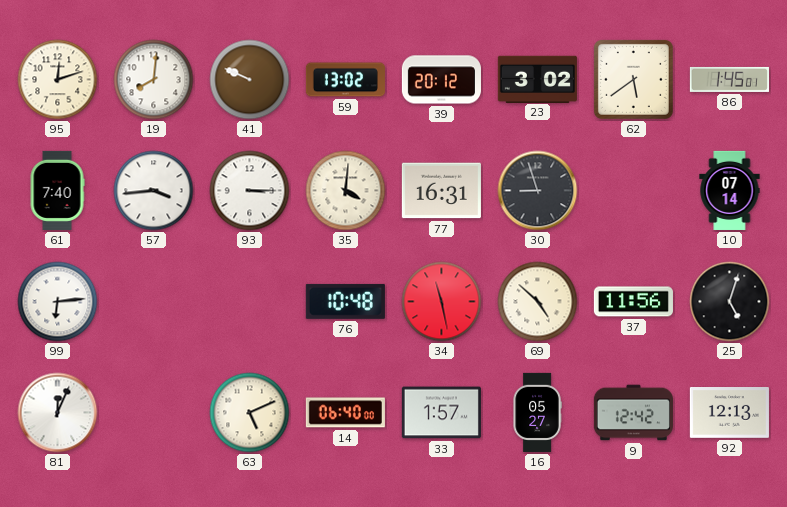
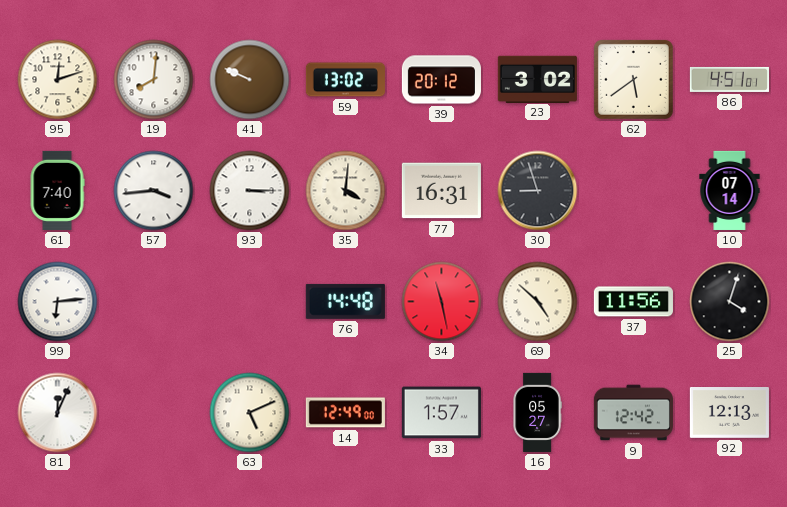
86: 1:45 -> 4:51 (729, 79)
76: 10:48 -> 14:48 (345, 301)
25: 5:03 -> 4:03 (730, 302)
14: 06:40 -> 12:49 (345, 413)
